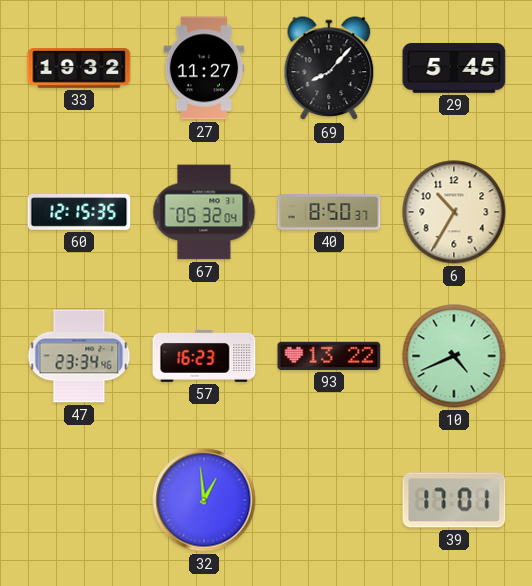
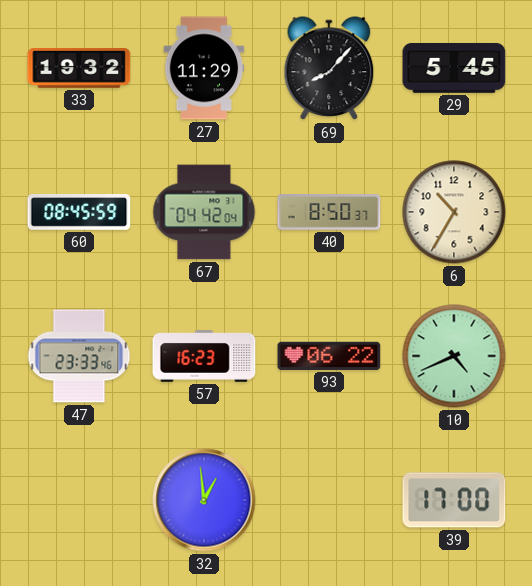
27: 11:27 -> 11:29 (204, 68)
60: 12:15 -> 08:45 (79, 213)
67: 05:32 -> 04:42 (204, 212)
47: 23:34 -> 23:33 (79, 356)
93: 13:22 -> 06:22 (329, 356)
39: 17:01 -> 17:00 (454, 500)
